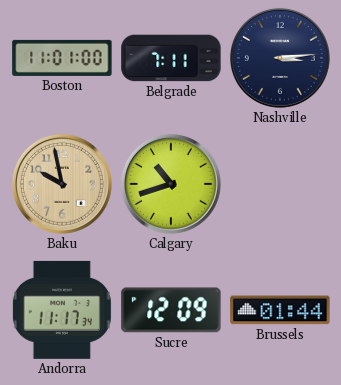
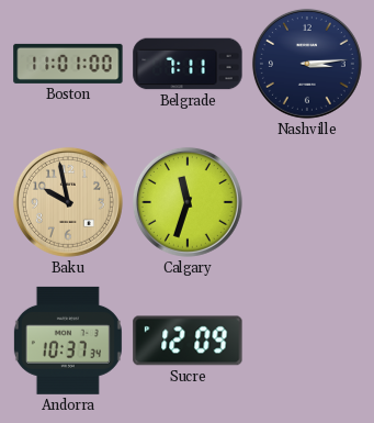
Calgary: 10:42 -> 11:33 (188, 202)
Andorra: 11:17 -> 10:37 (68, 341)
Brussels: 01:44 -> none (280, 310)
